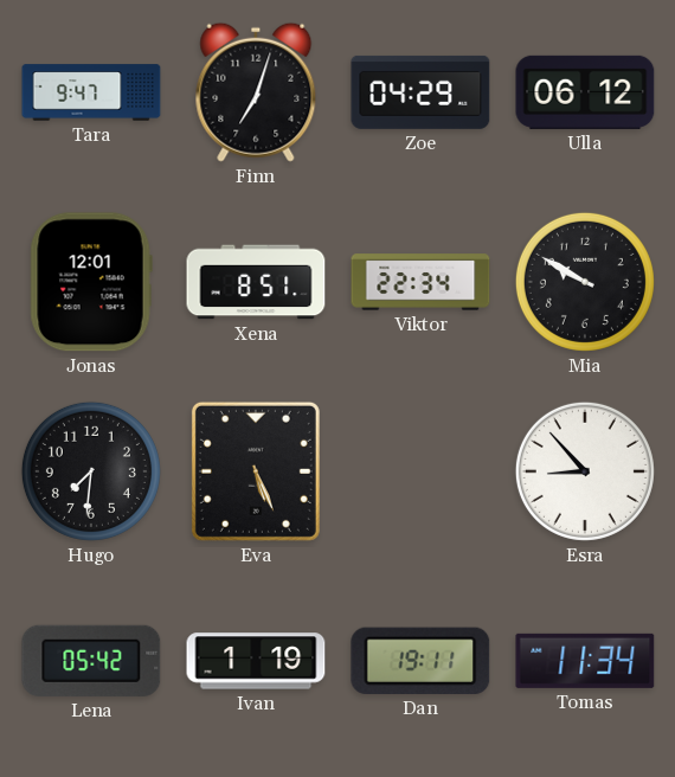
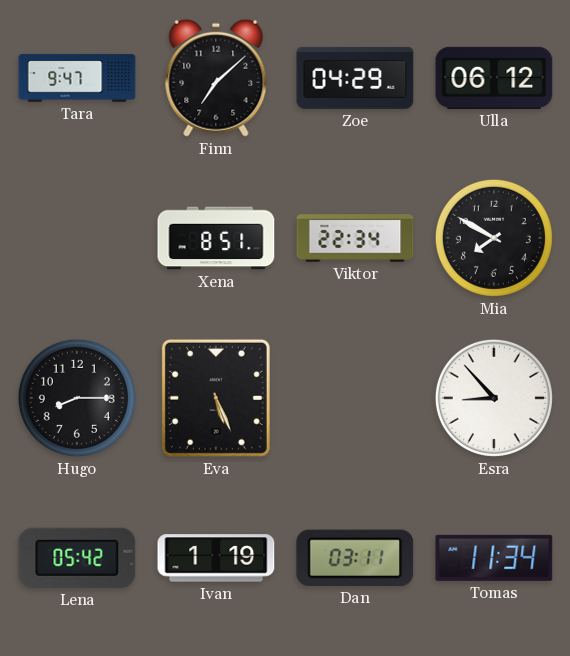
Finn: 7:03 -> 7:08 (216, 78)
Jonas: 12:01 -> none (91, 282)
Mia: 9:50 -> 7:50 (494, 238)
Hugo: 7:31 -> 8:15 (77, 398)
Dan: 19:11 -> 03:11 (355, 558)
